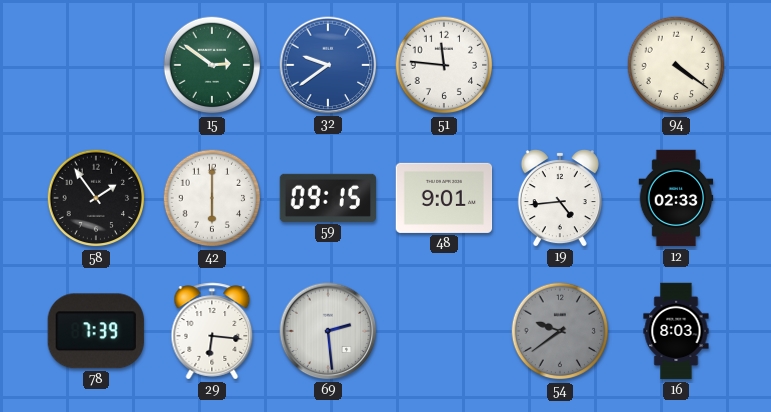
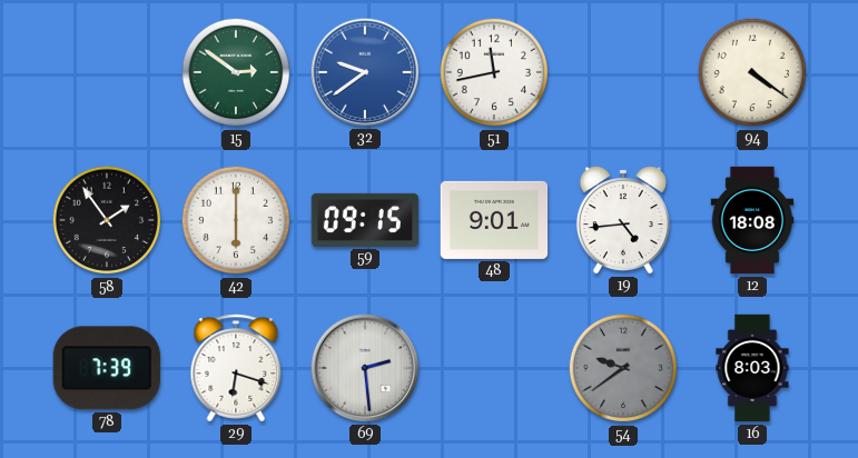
51: 11:46 -> 11:43 (494, 72)
12: 02:33 -> 18:08 (752, 220)
29: 6:16 -> 6:18 (236, 368)
